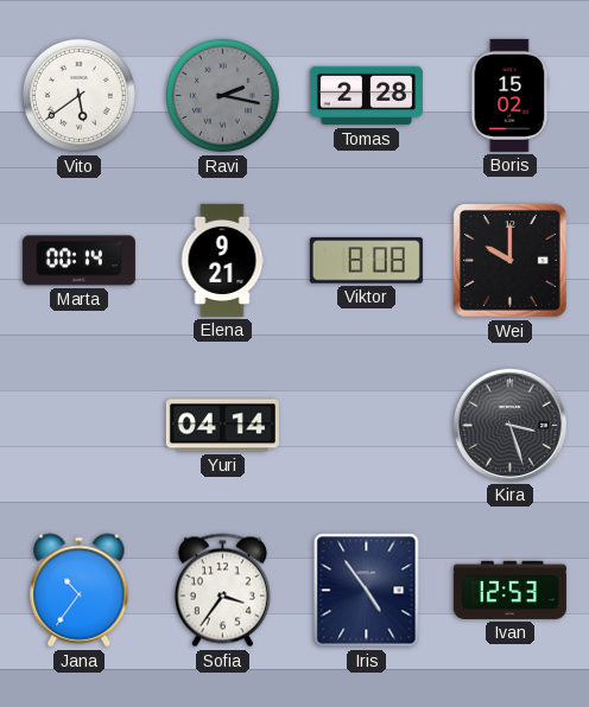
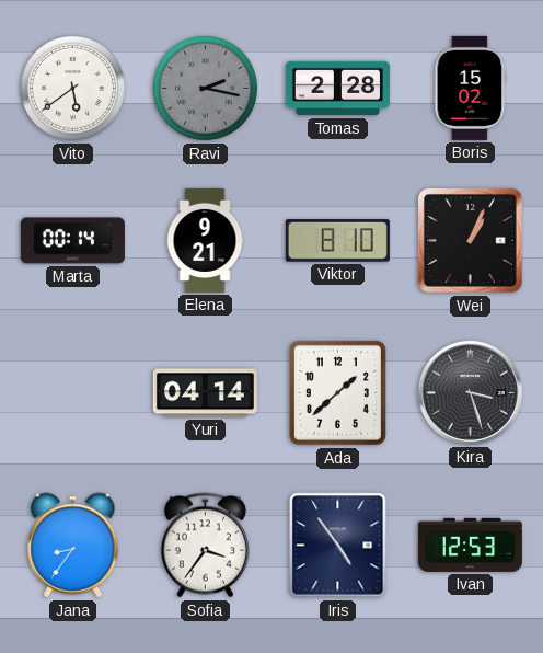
Viktor: 8:08 -> 8:10 (337, 241)
Wei: 10:00 -> 1:04 (470, 240)
Ada: none -> 1:38 (337, 392)
Jana: 10:36 -> 8:36 (73, 546)
